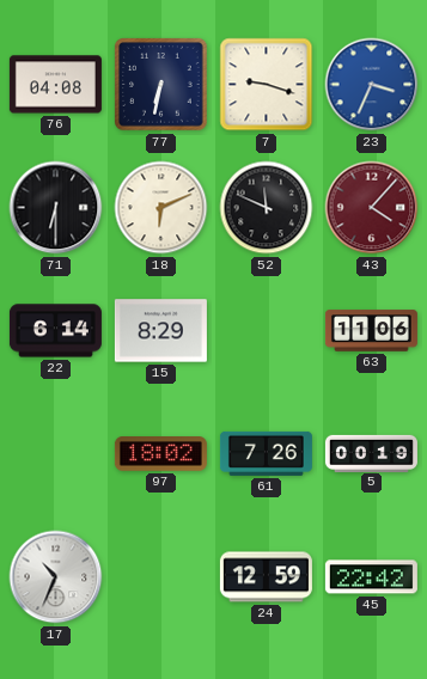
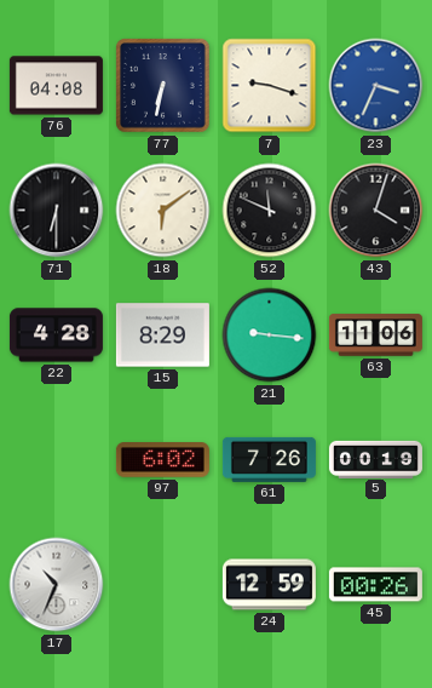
18: 6:11 -> 6:09 (163, 211)
43: 4:07 -> 4:03 (376, 211)
43 dial: burgundy -> black (376, 211)
22: 6:14 -> 4:28 (56, 336)
21: none -> 9:16 (270, 336)
97: 18:02 -> 6:02 (162, 460)
45: 22:42 -> 00:26 (375, 585)
